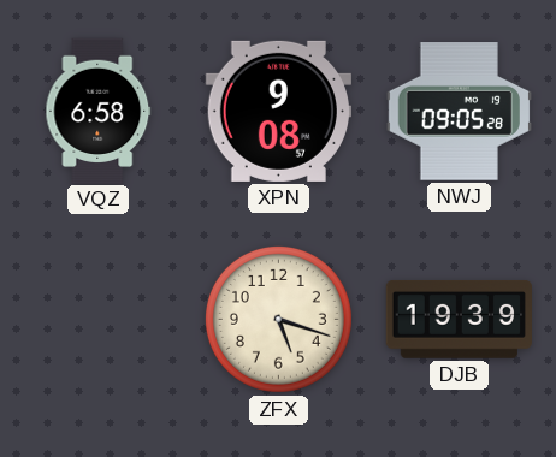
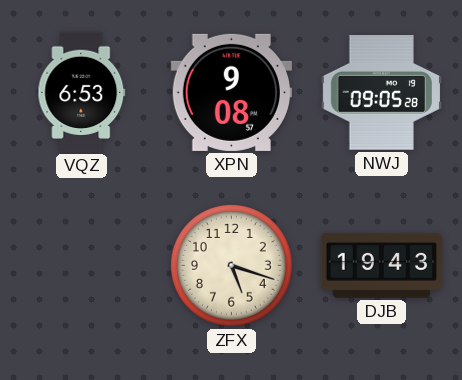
VQZ: 6:58 -> 6:53 (82, 92)
DJB: 19:39 -> 19:43 (381, 265)
